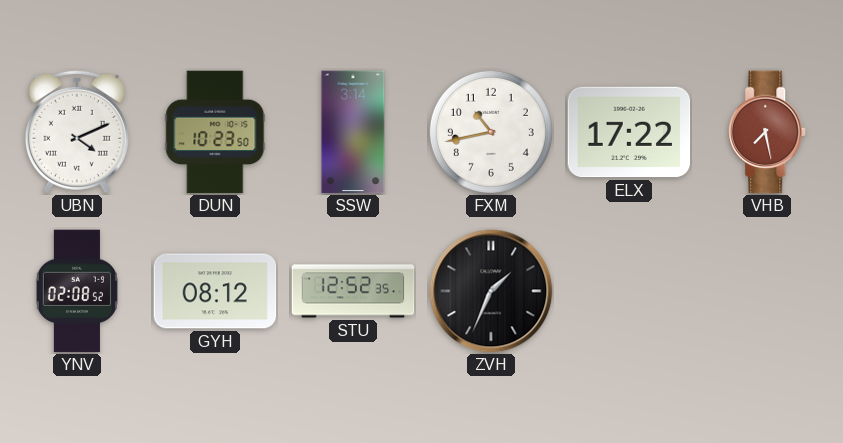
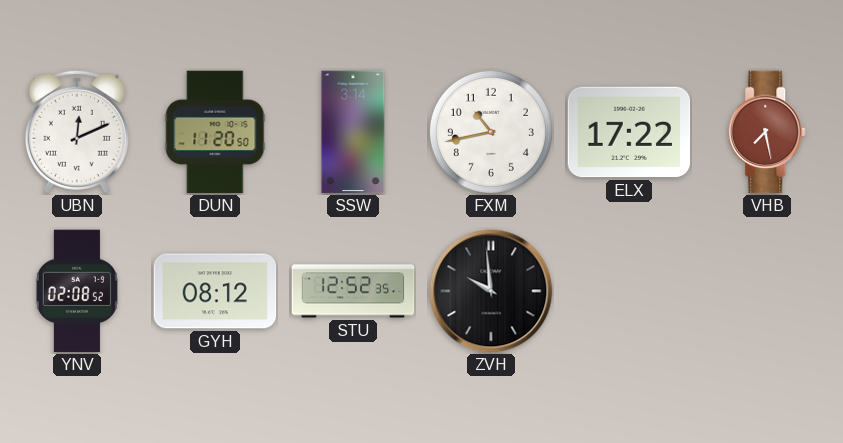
UBN: 4:11 -> 12:11 (77, 132)
DUN: 10:23 -> 11:20 (215, 132)
ZVH: 1:34 -> 9:59 (491, 291)
